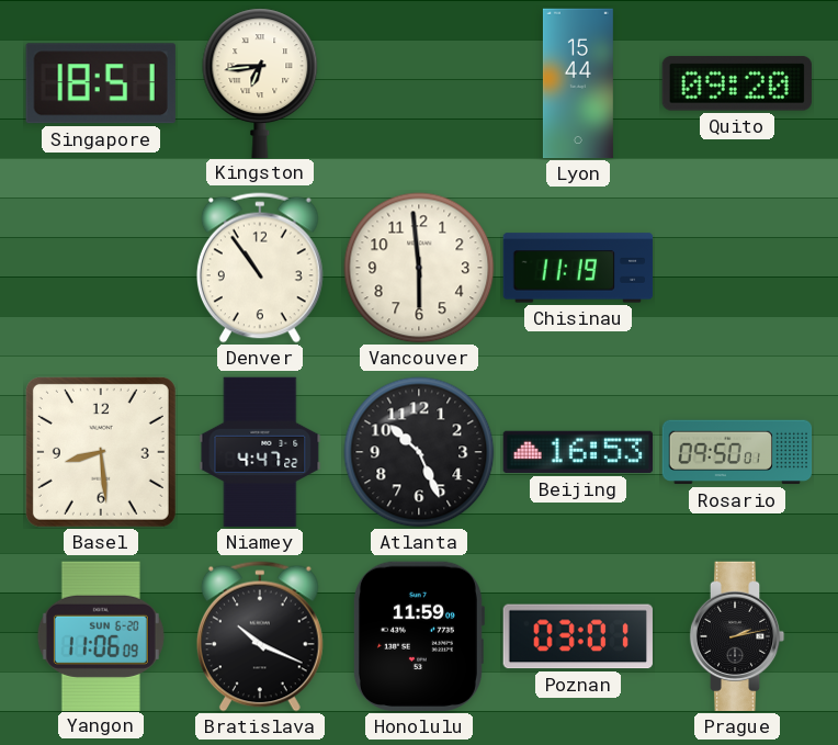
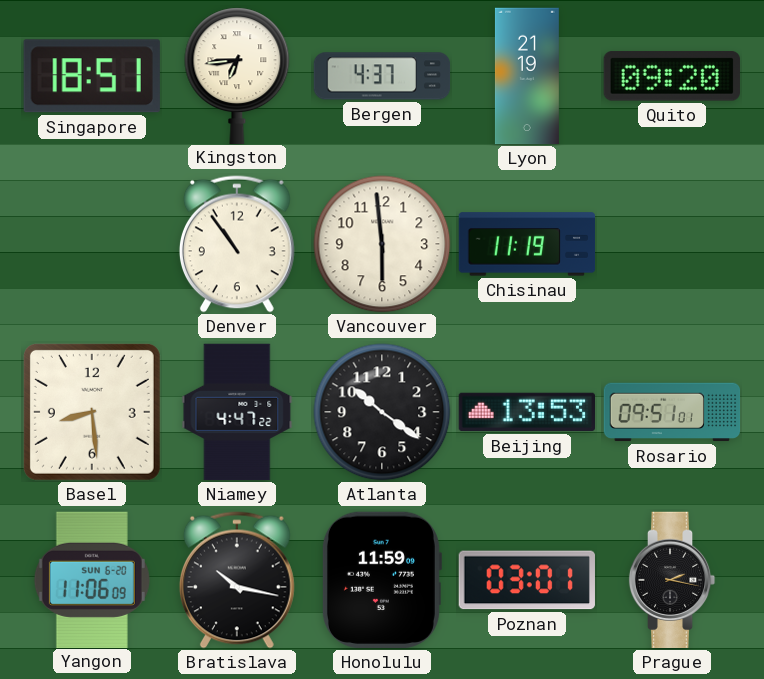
Bergen: none -> 4:37 (382, 76)
Lyon: 15:44 -> 21:19 (527, 76)
Atlanta: 10:26 -> 10:21 (382, 412)
Beijing: 16:53 -> 13:53 (526, 412)
Rosario: 09:50 -> 09:51 (672, 412)
Bratislava: 10:19 -> 10:17 (237, 580)
Prague: 2:13 -> 2:17 (672, 580)
